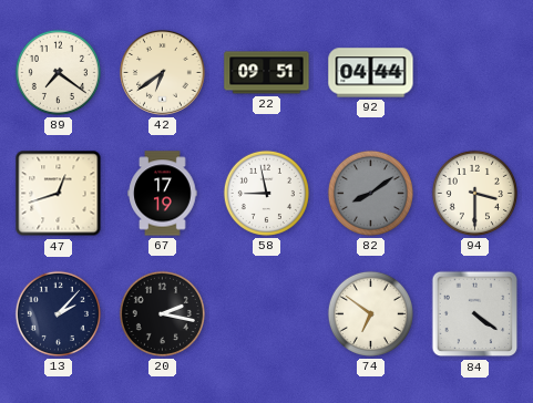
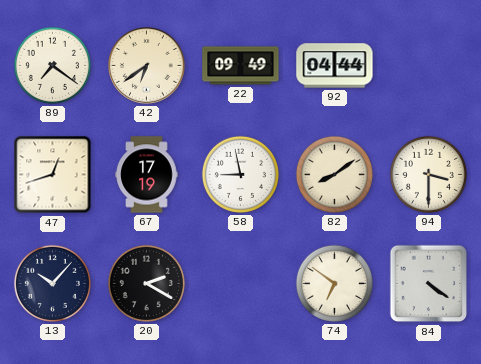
22: 09:51 -> 09:49 (241, 66)
82 dial: grey -> cream (334, 174)
13: 2:07 -> 10:07 (52, 283)
20: 2:17 -> 2:20 (146, 283)
